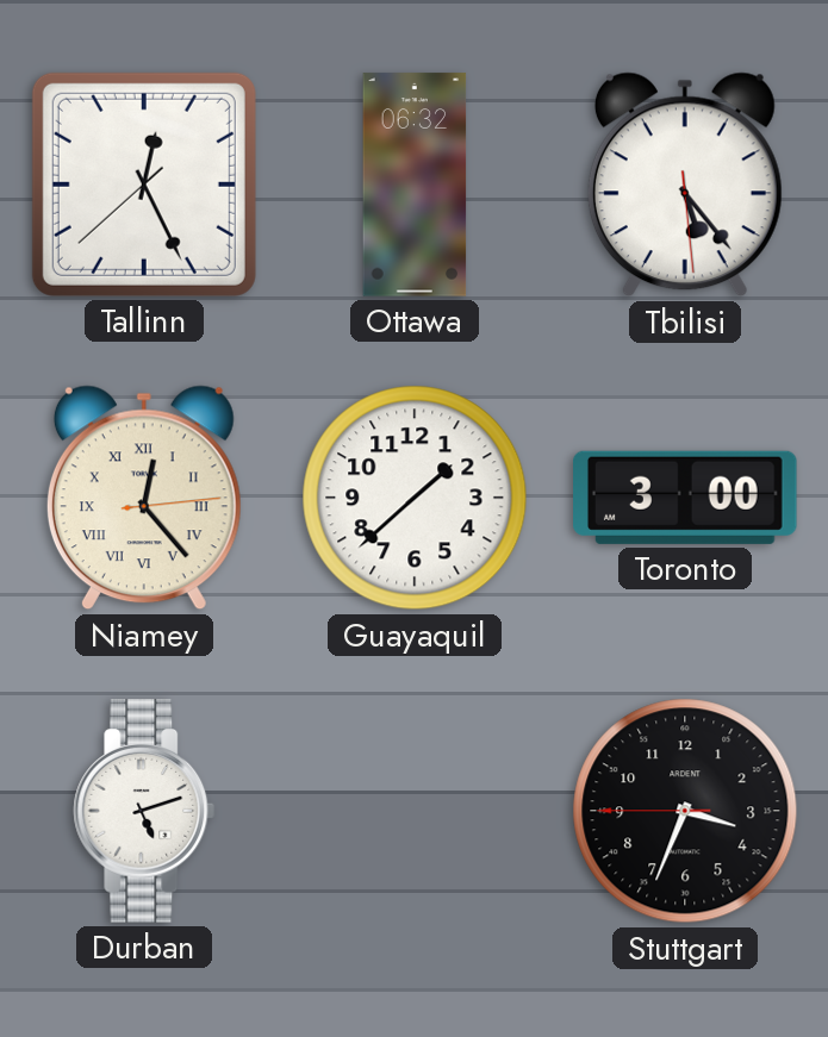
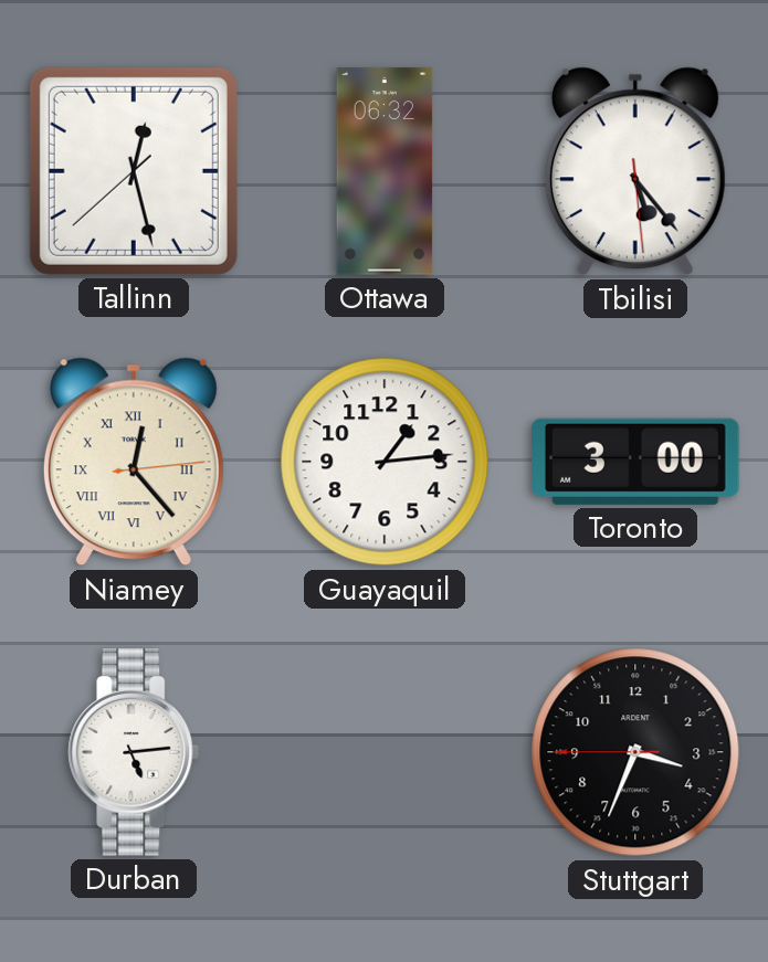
Tallinn: 12:25 -> 12:27 (134, 171)
Guayaquil: 1:38 -> 1:14 (385, 462)
Durban: 5:12 -> 5:14 (134, 752)
